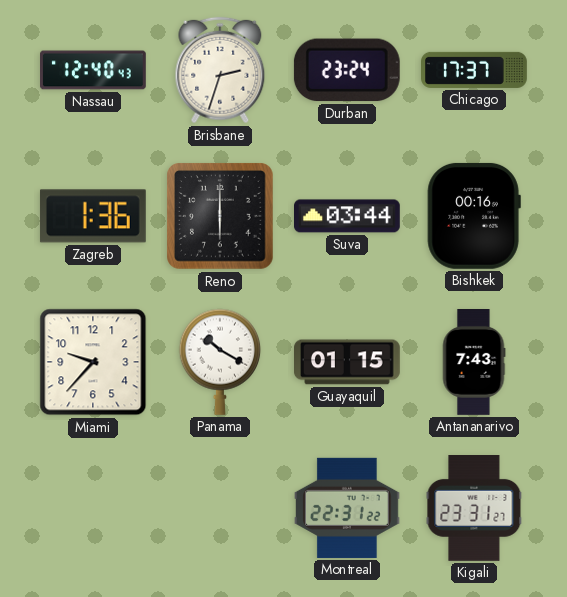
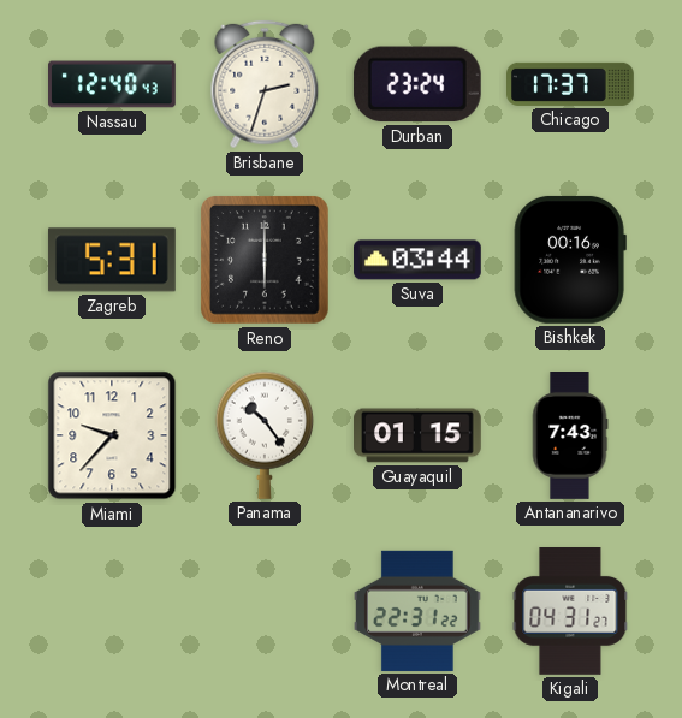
Zagreb: 1:36 -> 5:31 (112, 260)
Panama: 10:20 -> 10:24 (265, 435)
Kigali: 23:31 -> 04:31 (570, 612)
